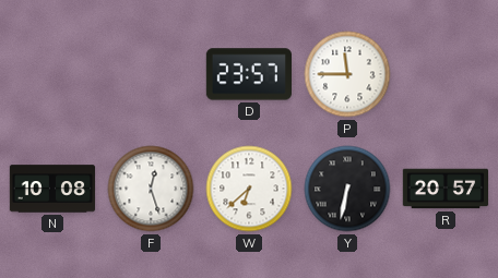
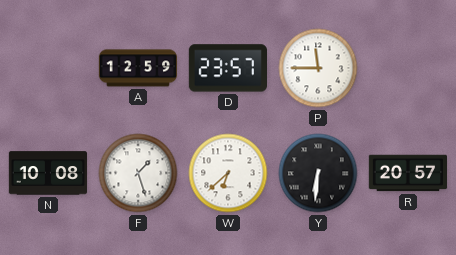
A: none -> 12:59 (138, 68)
F: 12:27 -> 1:27 (138, 173)
Y: 6:32 -> 6:31 (318, 173)
